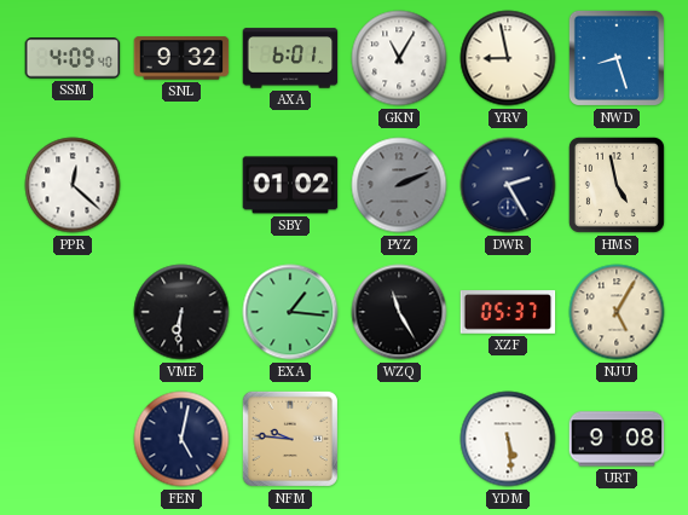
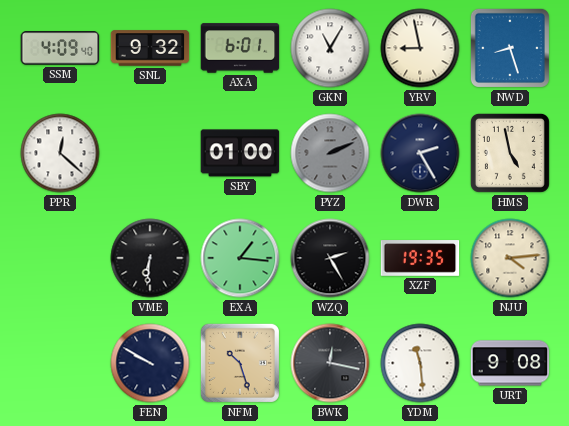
SBY: 01:02 -> 01:00 (240, 153)
WZQ: 11:25 -> 2:25 (330, 258)
XZF: 05:37 -> 19:35 (420, 258)
NJU: 5:05 -> 4:14 (510, 258)
FEN: 5:02 -> 9:50 (150, 363)
NFM: 9:46 -> 10:27 (240, 363)
BWK: none -> 12:17 (330, 363)
YDM: 5:29 -> 11:29 (420, 363)
